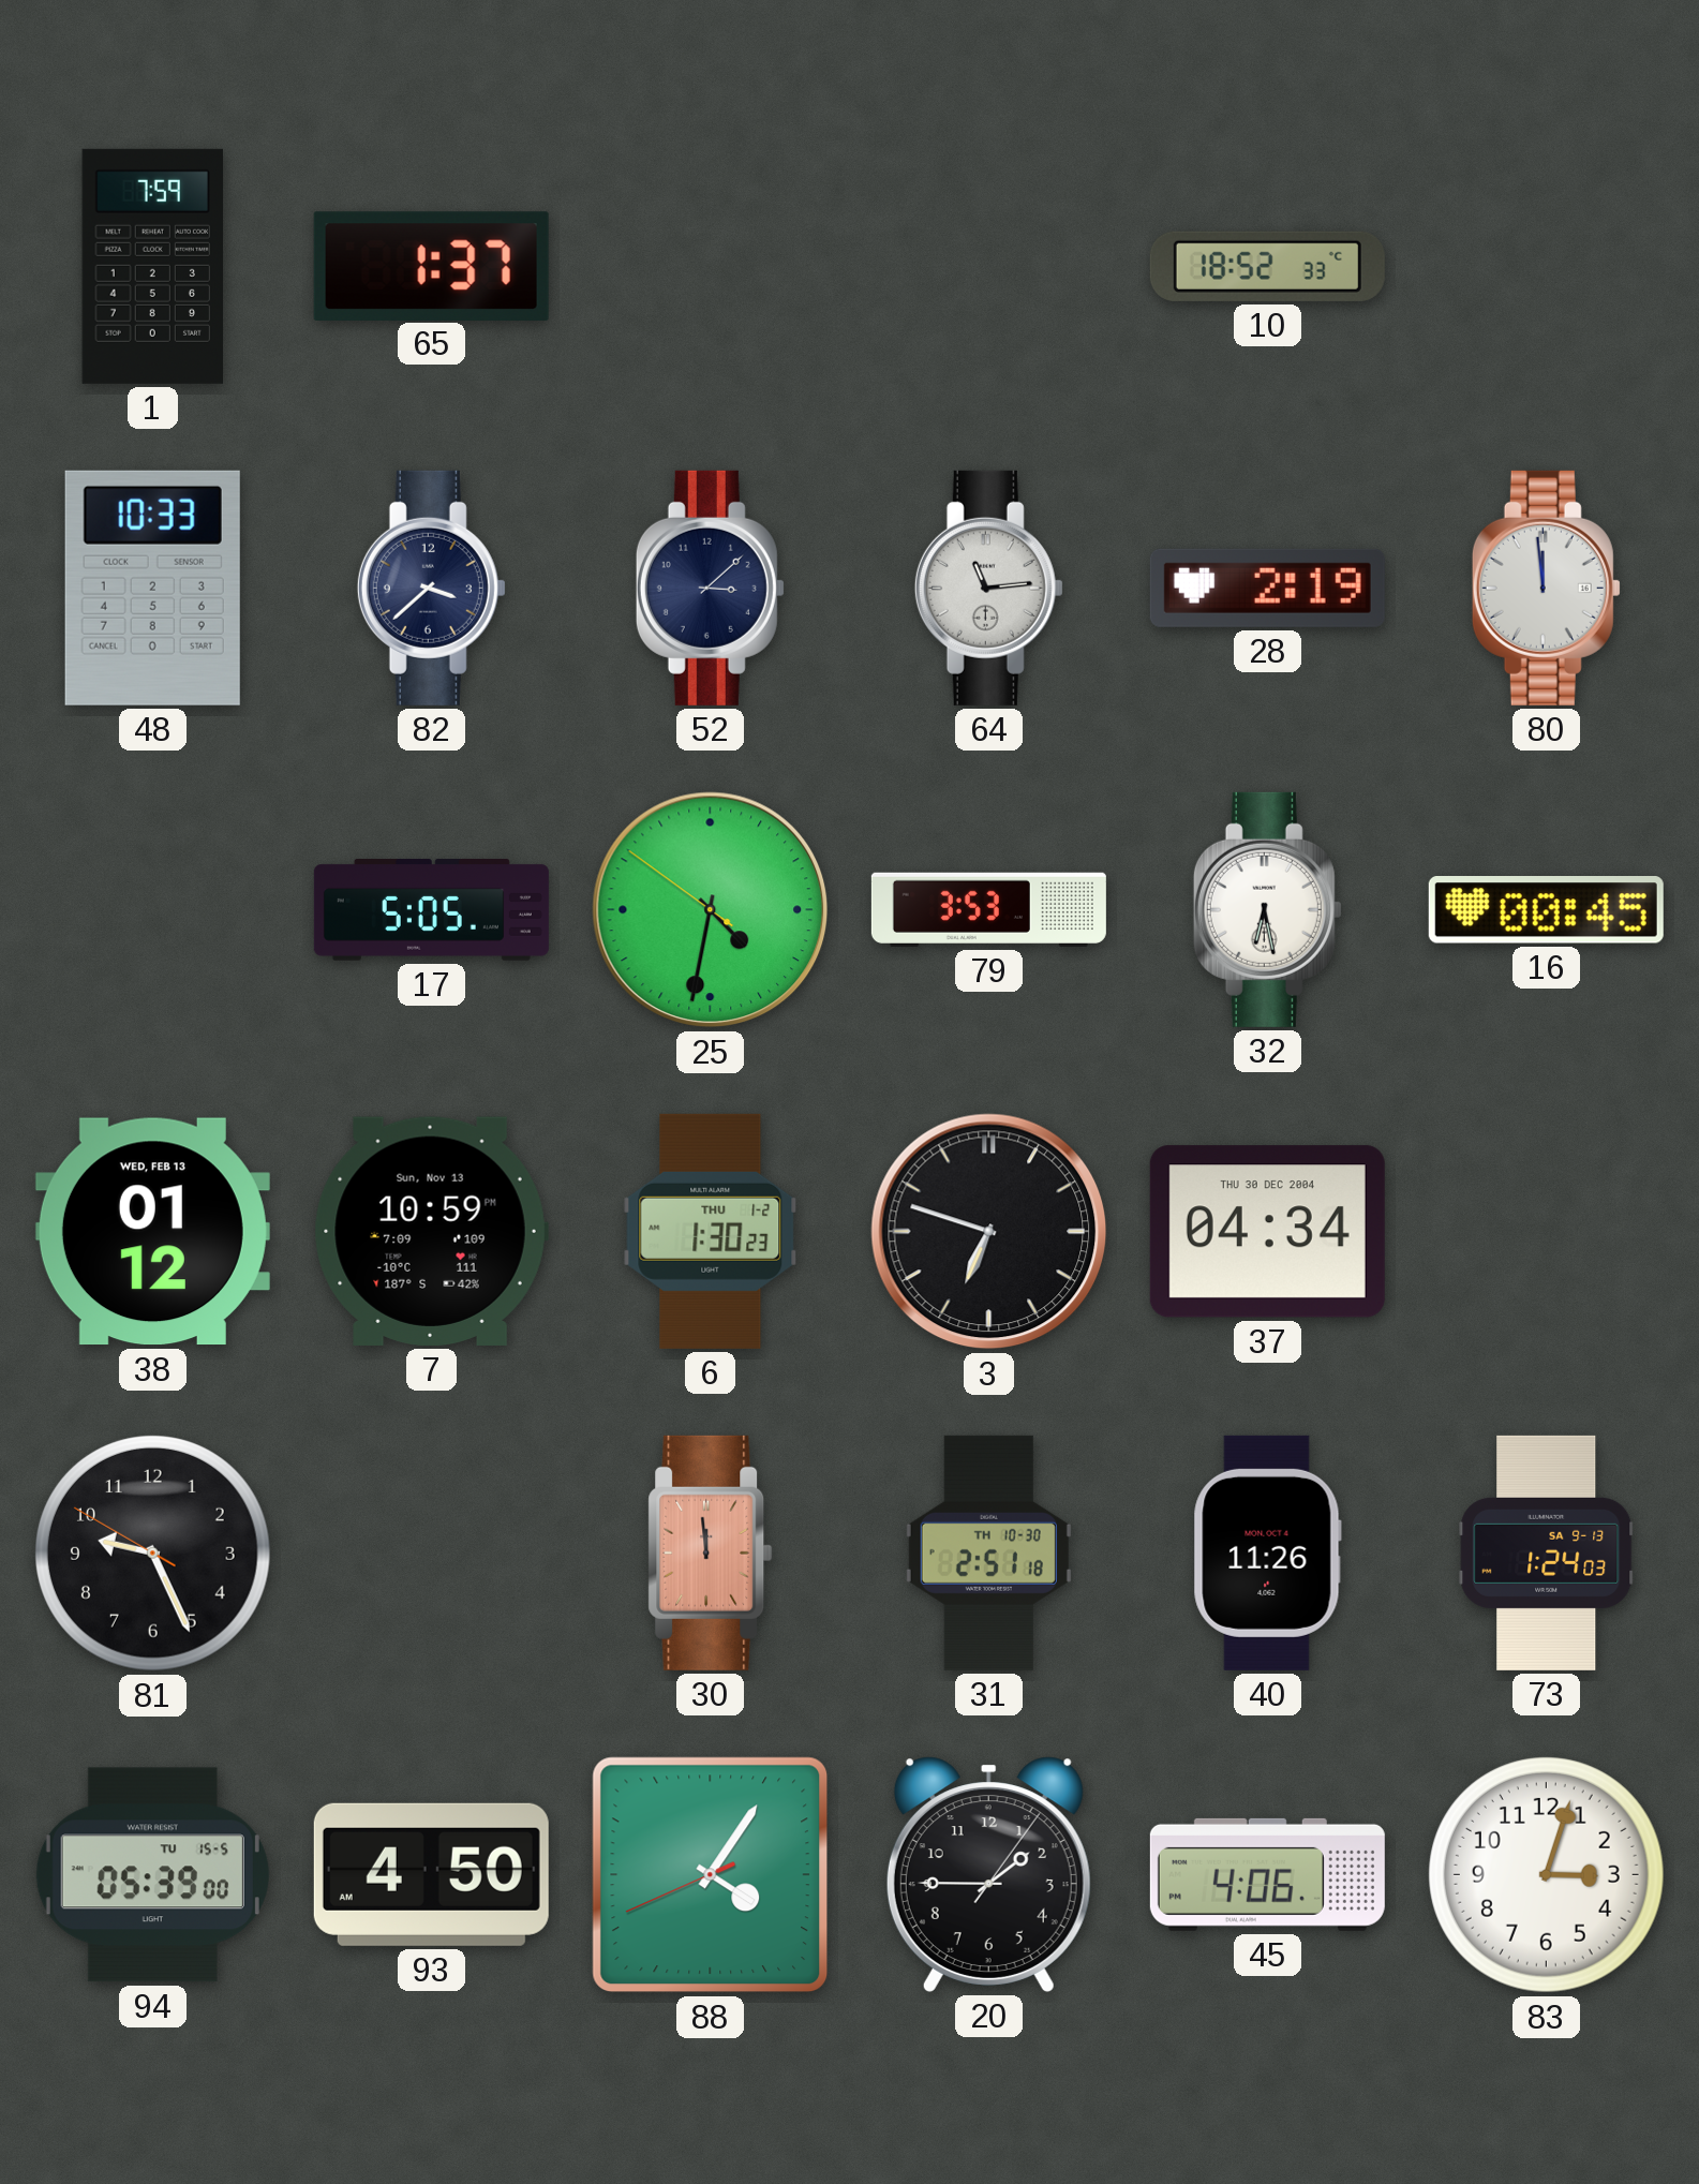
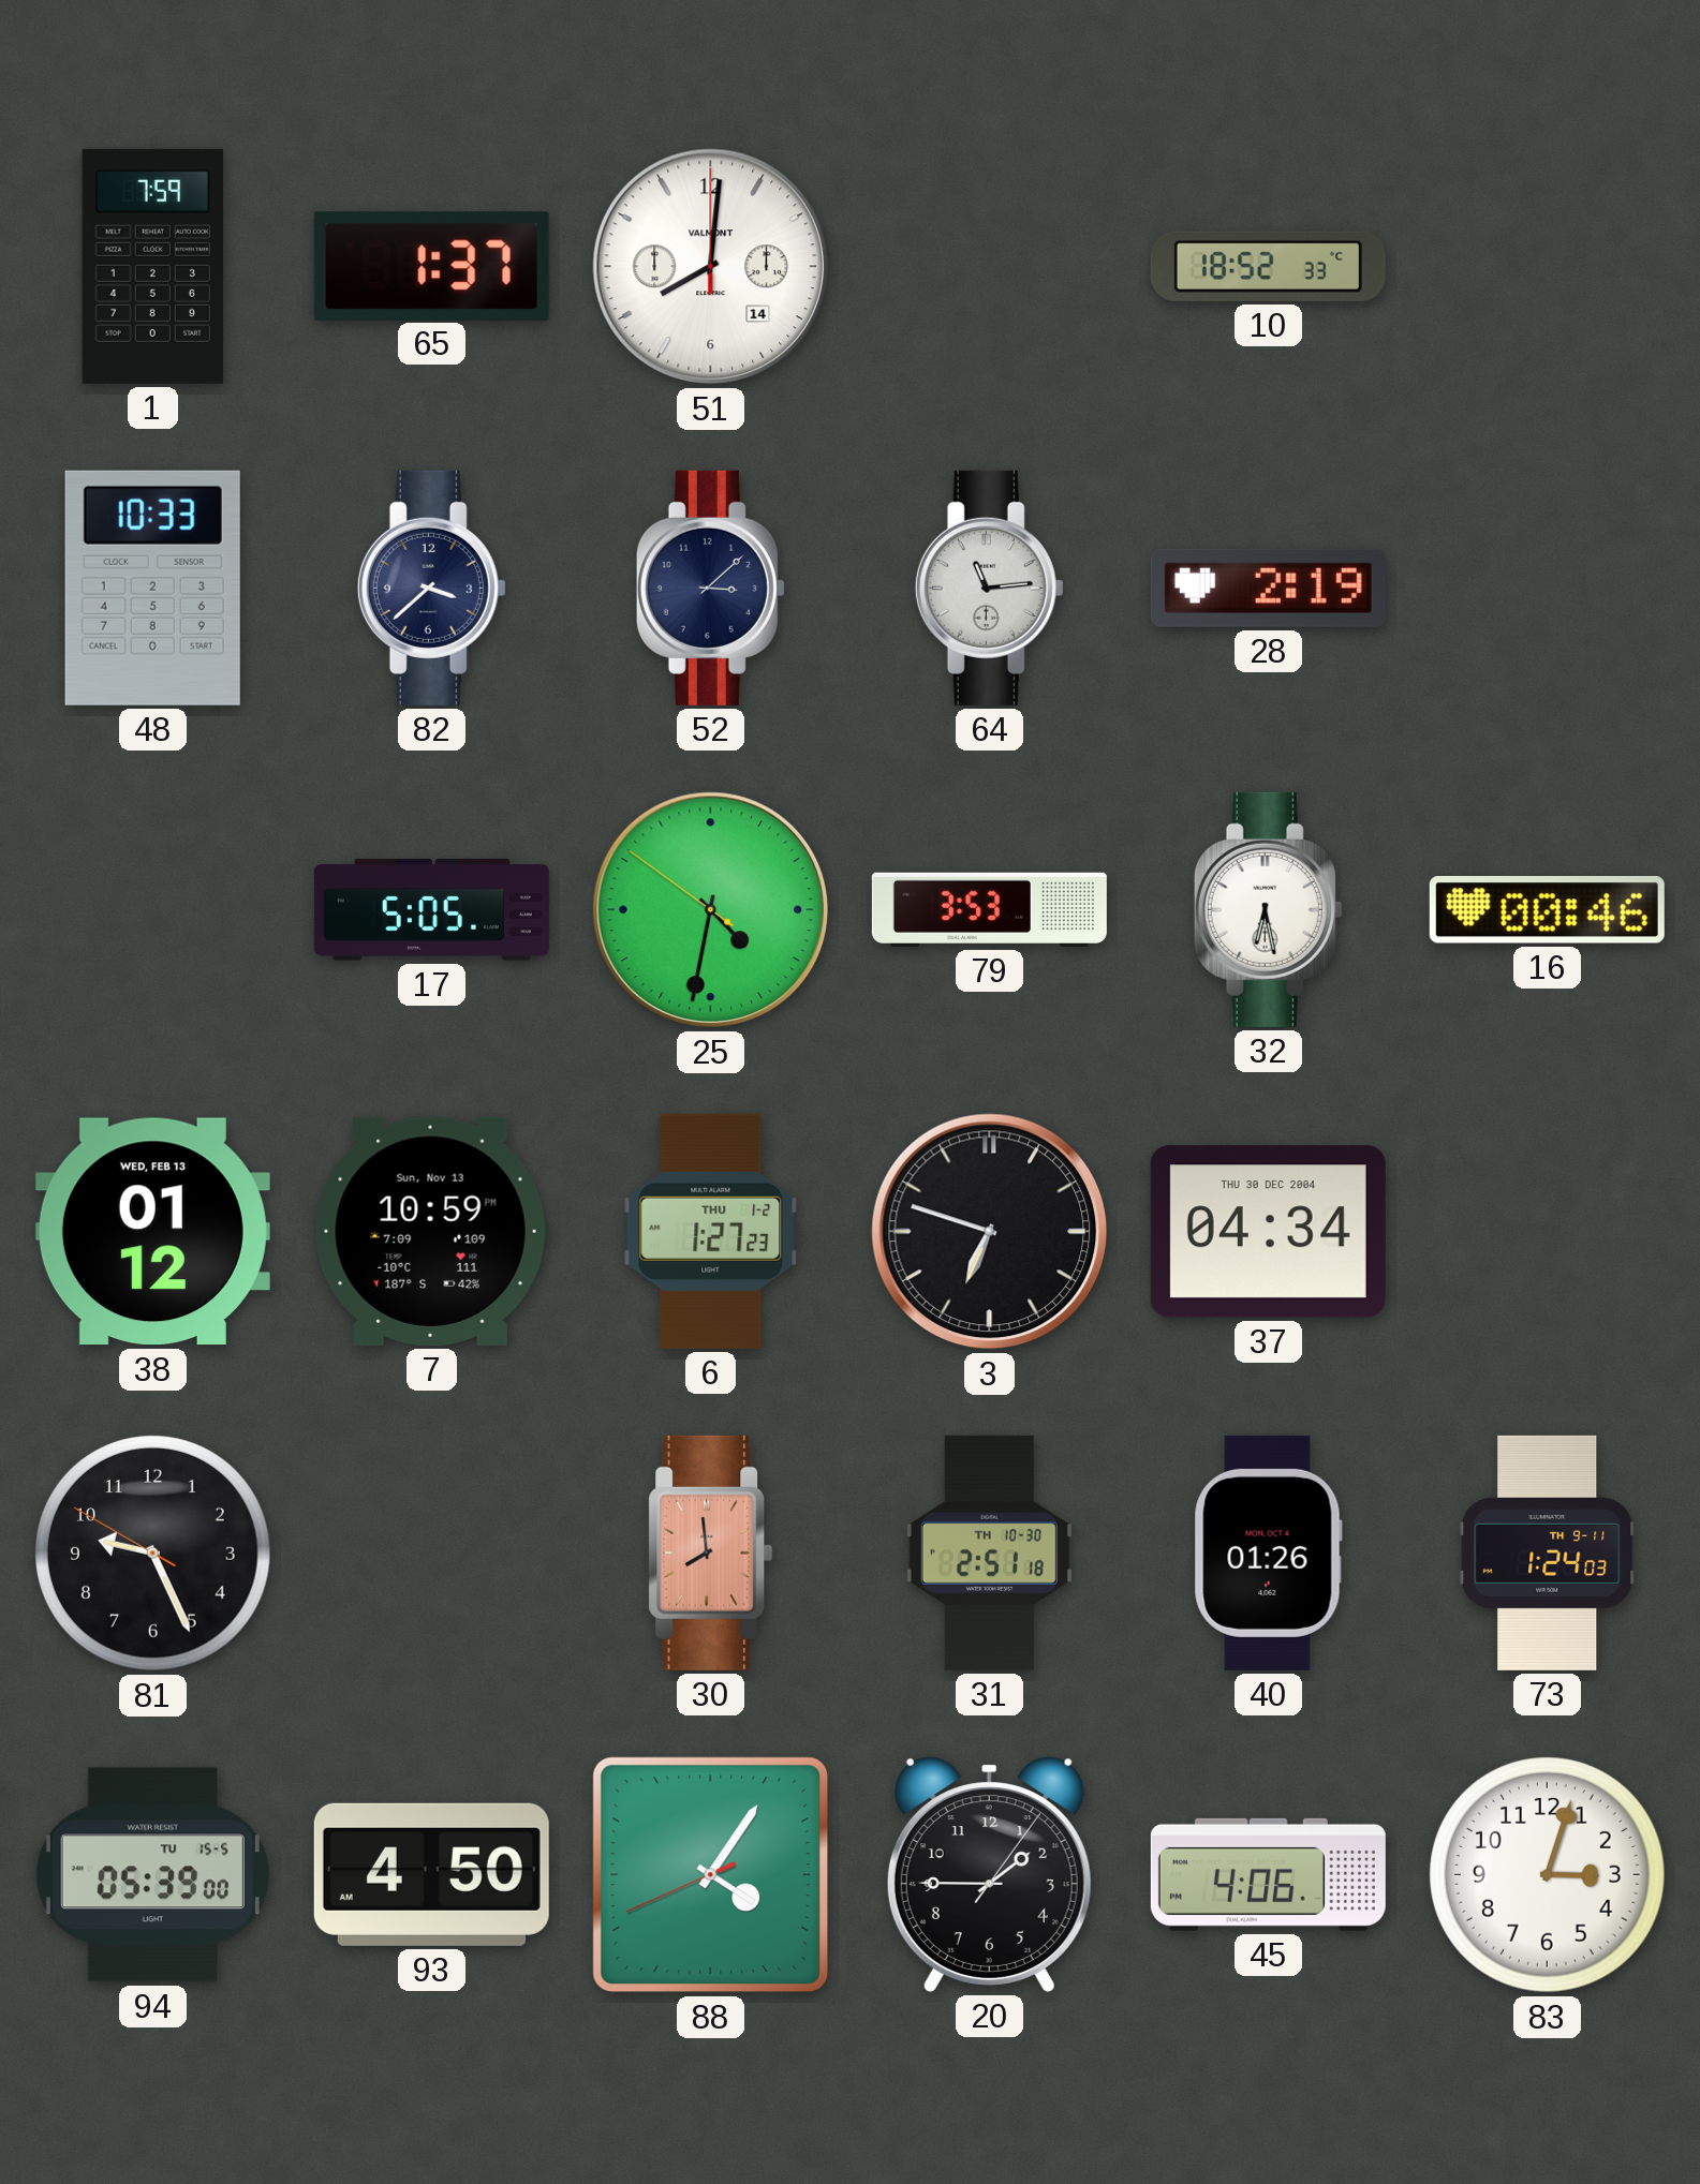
51: none -> 8:01 (711, 267)
80: 11:59 -> none (1546, 588)
16: 00:45 -> 00:46 (1547, 910)
6: 1:30 -> 1:27 (711, 1231)
30: 11:59 -> 7:59 (711, 1552)
40: 11:26 -> 01:26 (1268, 1552)
73 date: SA 9-13 -> TH 9-11 (1548, 1552)
